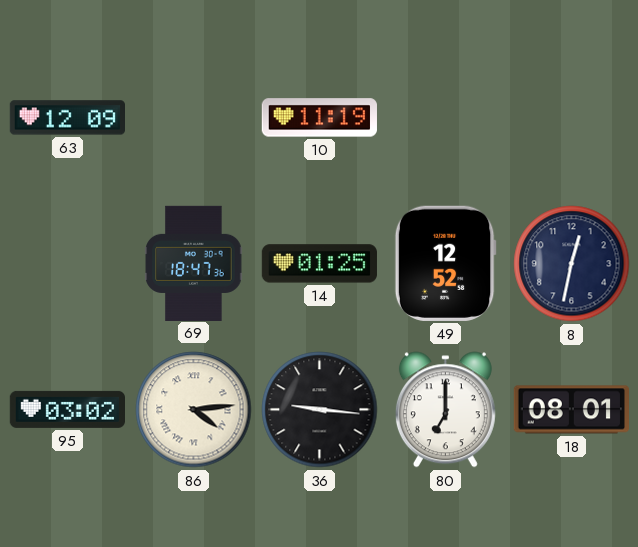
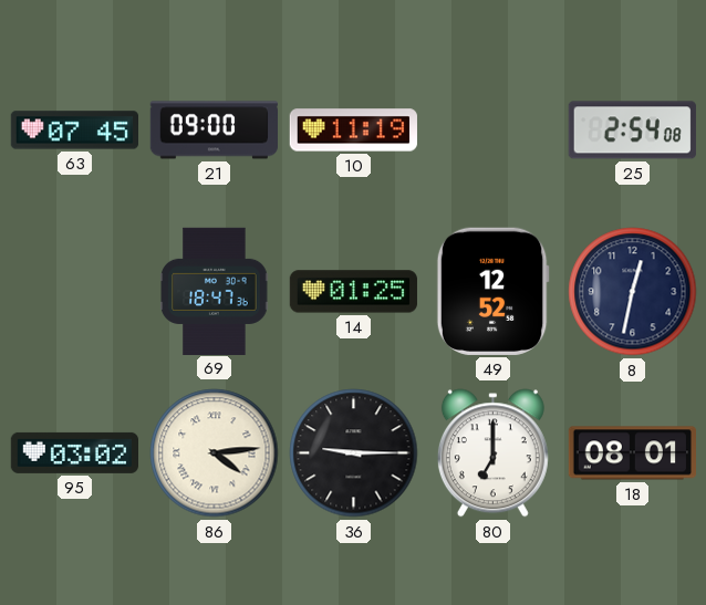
63: 12:09 -> 07:45 (74, 131)
21: none -> 09:00 (214, 131)
25: none -> 2:54 (632, 131)
36: 9:16 -> 9:15 (354, 453)
